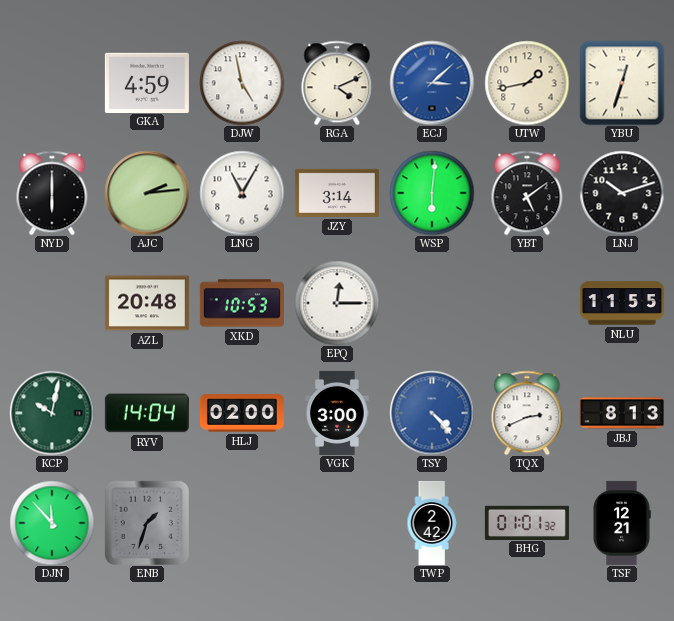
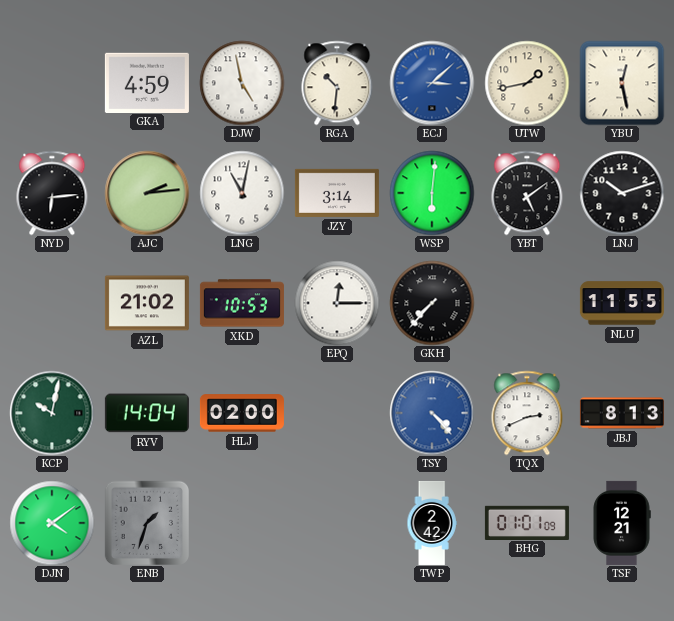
RGA: 4:11 -> 10:31 (337, 83)
YBU: 12:33 -> 12:28 (622, 83)
NYD: 6:00 -> 6:14 (52, 193)
LNG: 11:05 -> 11:02 (242, 193)
AZL: 20:48 -> 21:02 (147, 303)
GKH: none -> 7:37 (432, 303)
VGK: 3:00 -> none (337, 413)
DJN: 11:53 -> 4:09 (52, 523)
BHG: 01:01:32 -> 01:01:09 (527, 522)
